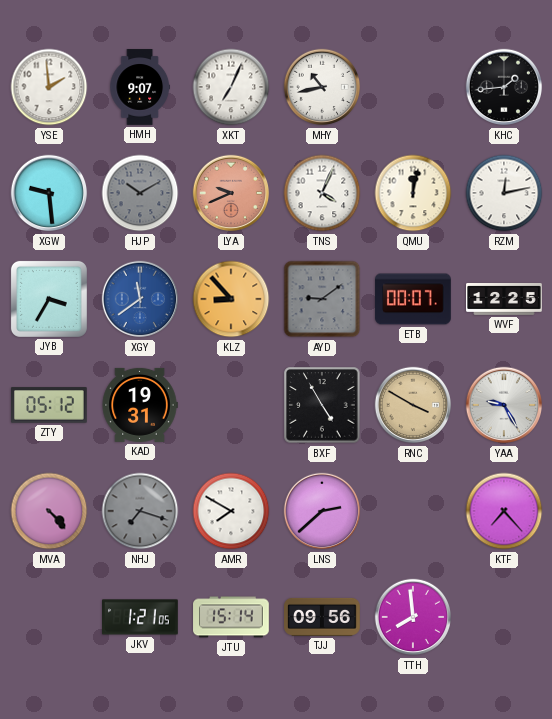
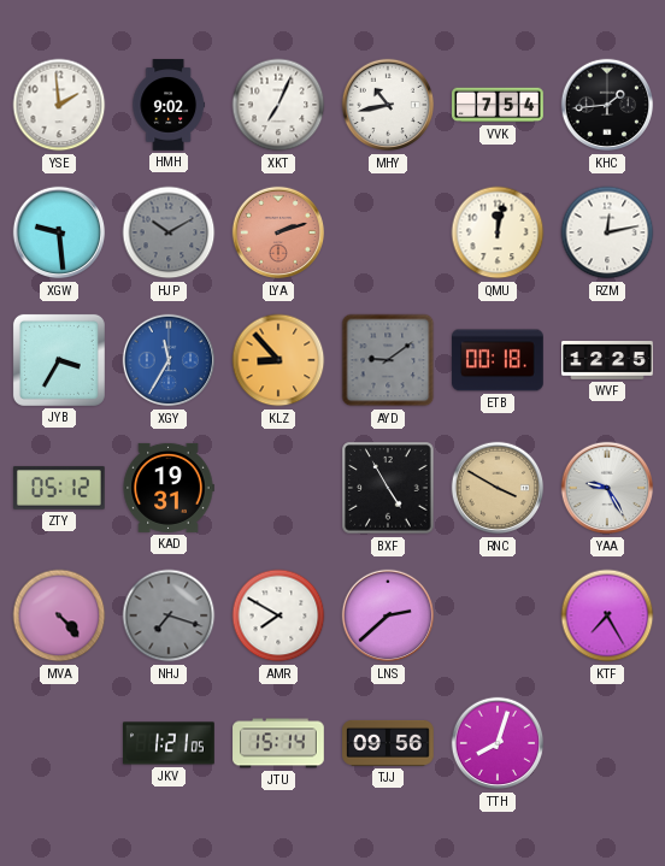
HMH: 9:07 -> 9:02 (167, 105)
VVK: none -> 7:54 (498, 105)
LYA: 9:41 -> 2:12 (278, 232)
TNS: 4:04 -> none (322, 193)
XGY: 11:39 -> 11:35 (169, 360)
ETB: 00:07 -> 00:18 (498, 360)
KTF: 7:23 -> 7:25 (607, 615)
TTH: 7:59 -> 8:03 (498, 743)
